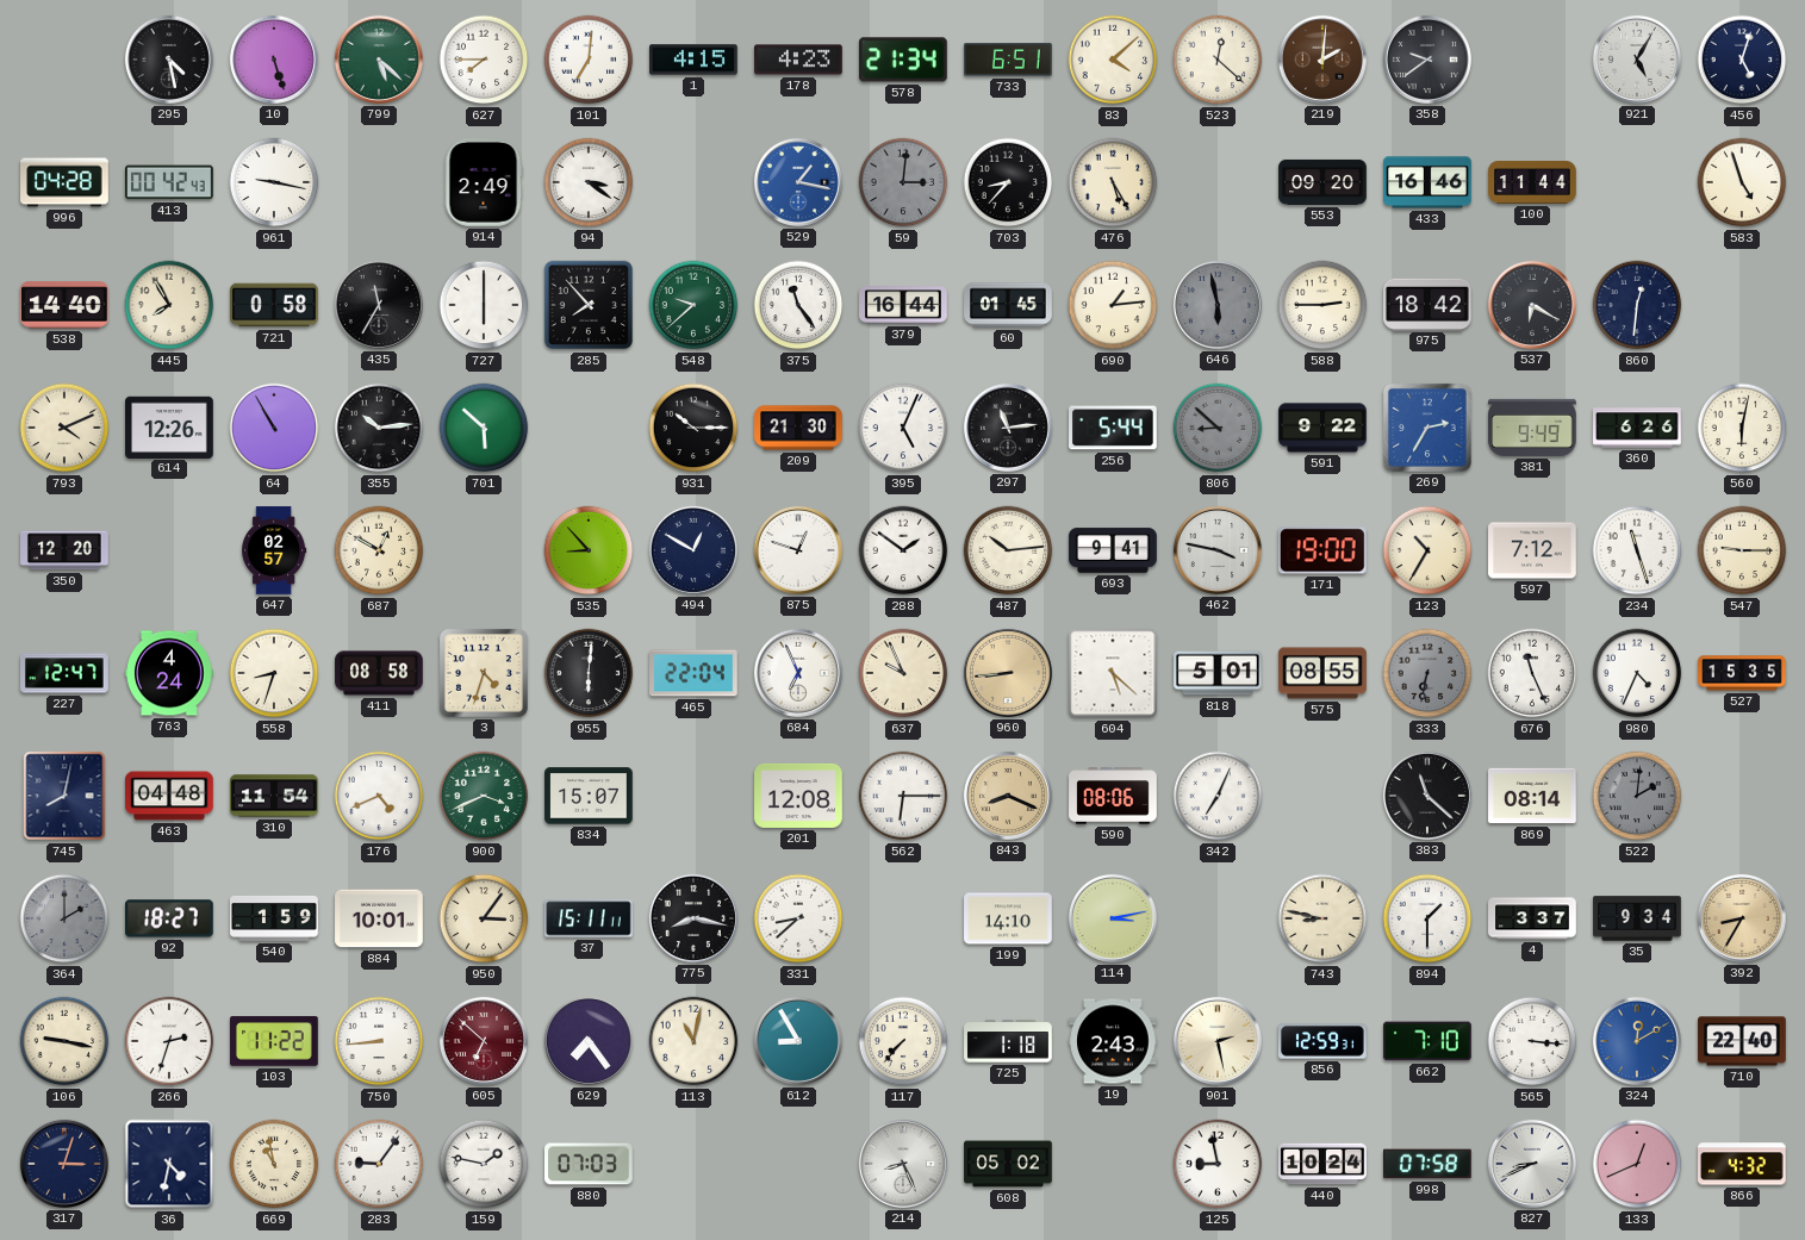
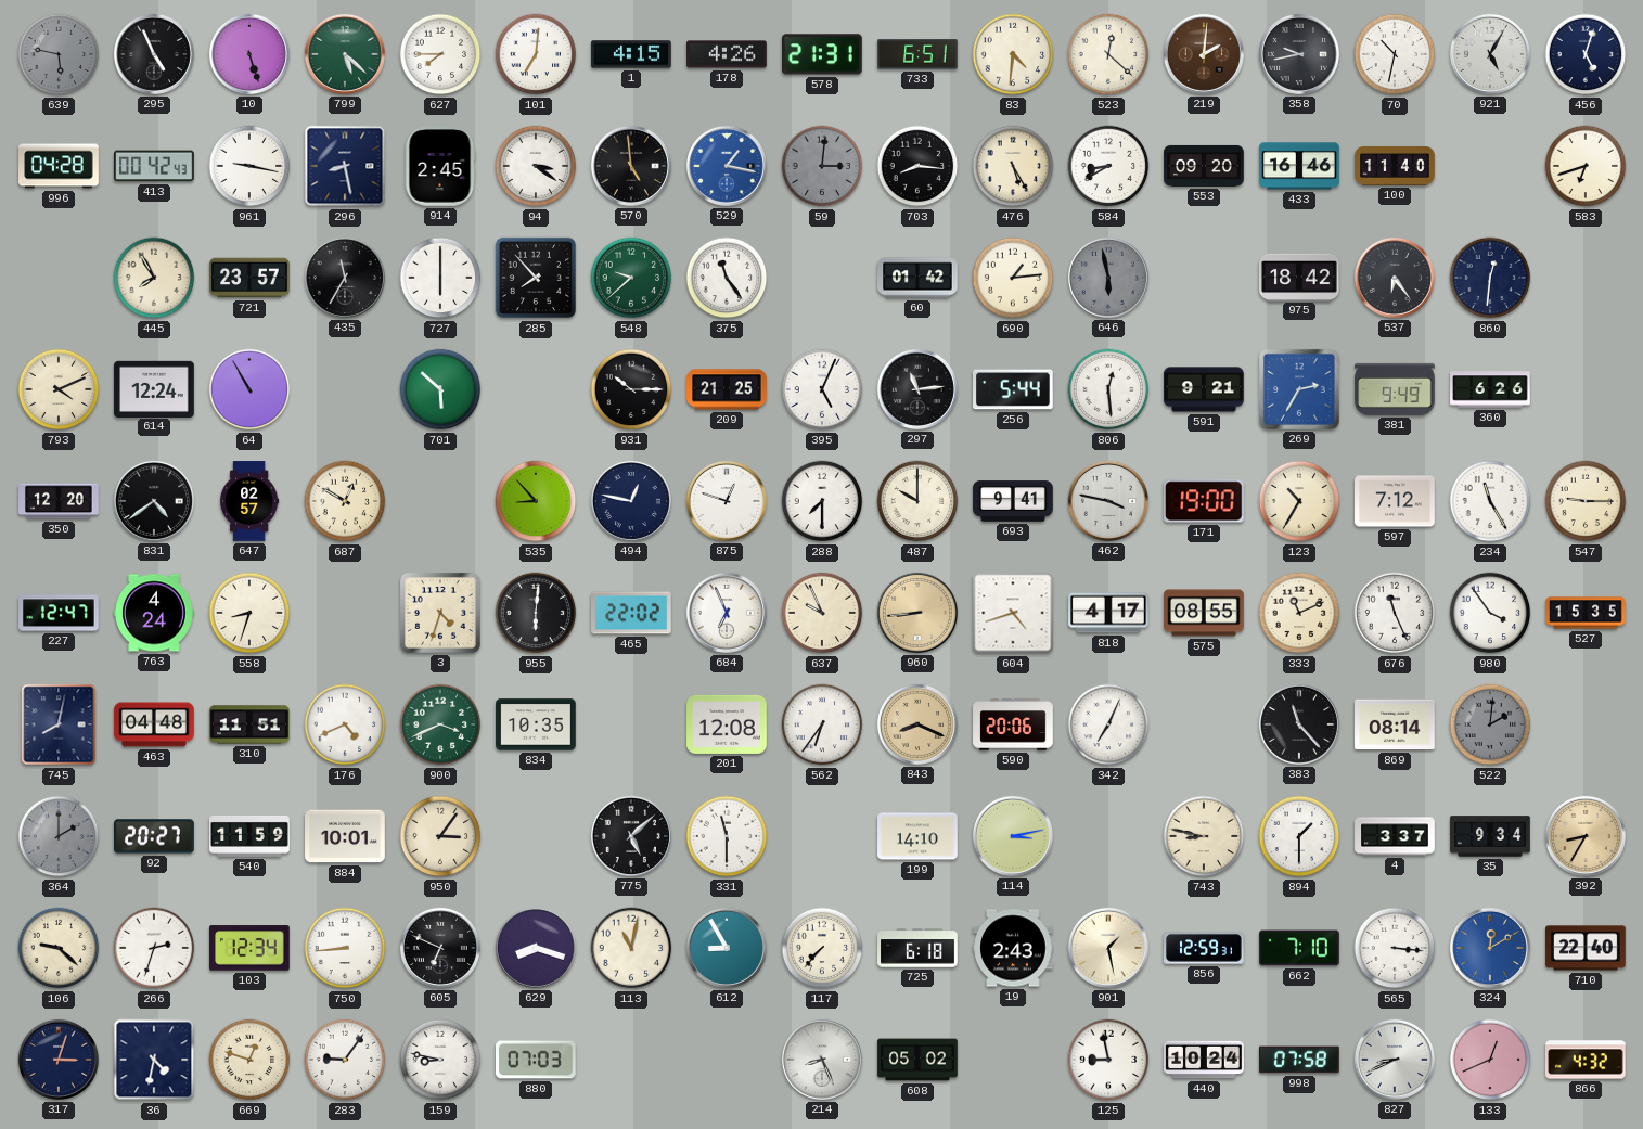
639: none -> 5:47 (59, 54)
295: 4:28 -> 4:56 (154, 54)
178: 4:23 -> 4:26 (727, 54)
578: 21:34 -> 21:31 (823, 54)
83: 4:08 -> 4:31 (1013, 54)
358: 9:39 -> 9:43 (1299, 54)
70: none -> 10:32 (1395, 54)
296: none -> 8:28 (345, 166)
914: 2:49 -> 2:45 (440, 166)
570: none -> 4:59 (631, 166)
703: 8:37 -> 8:16 (917, 166)
584: none -> 8:40 (1108, 166)
100: 11:44 -> 11:40 (1395, 167)
583: 4:57 -> 6:42 (1586, 166)
538: 14:40 -> none (64, 305)
721: 0:58 -> 23:57 (249, 278)
379: 16:44 -> none (903, 305)
60: 01:45 -> 01:42 (917, 278)
588: 2:45 -> none (1322, 305)
537: 6:20 -> 6:24 (1395, 278)
614: 12:26 -> 12:24 (154, 388)
355: 10:14 -> none (379, 428)
209: 21:30 -> 21:25 (727, 389)
806: 8:52 -> 12:29 (1108, 389)
806 dial: grey -> white (1108, 389)
591: 9:22 -> 9:21 (1204, 389)
560: 6:02 -> none (1742, 428)
831: none -> 4:39 (154, 501)
494: 12:50 -> 12:47 (631, 501)
288: 1:51 -> 7:30 (822, 501)
487: 10:14 -> 10:00 (917, 501)
234: 11:27 -> 11:25 (1490, 501)
411: 08:58 -> none (379, 673)
465: 22:04 -> 22:02 (632, 613)
604: 5:22 -> 4:42 (1013, 613)
818: 5:01 -> 4:17 (1108, 613)
333: 6:32 -> 11:11 (1299, 613)
333 dial: grey -> cream (1299, 613)
980: 4:34 -> 3:54 (1490, 613)
310: 11:54 -> 11:51 (249, 724)
834: 15:07 -> 10:35 (536, 724)
562: 6:15 -> 6:36 (822, 724)
590: 08:06 -> 20:06 (1013, 726)
383: 11:22 -> 11:23 (1299, 724)
92: 18:27 -> 20:27 (155, 836)
540: 1:59 -> 11:59 (249, 836)
37: 15:11 -> none (589, 918)
775: 8:17 -> 5:08 (631, 836)
331: 8:38 -> 11:30 (727, 836)
106: 9:17 -> 9:22 (59, 948)
103: 11:22 -> 12:34 (249, 948)
605: 6:52 -> 6:49 (440, 948)
605 dial: burgundy -> black (440, 948)
629: 7:24 -> 8:18 (536, 948)
725: 1:18 -> 6:18 (917, 948)
901: 2:28 -> 1:28 (1108, 948)
669: 10:58 -> 12:48 (249, 1060)
159: 1:47 -> 8:47 (440, 1060)
